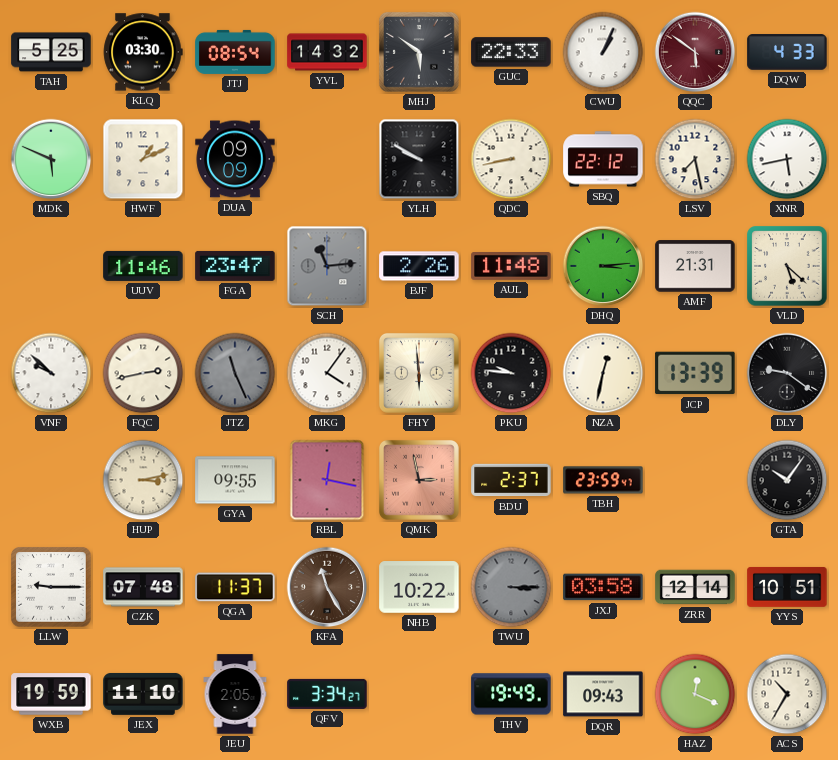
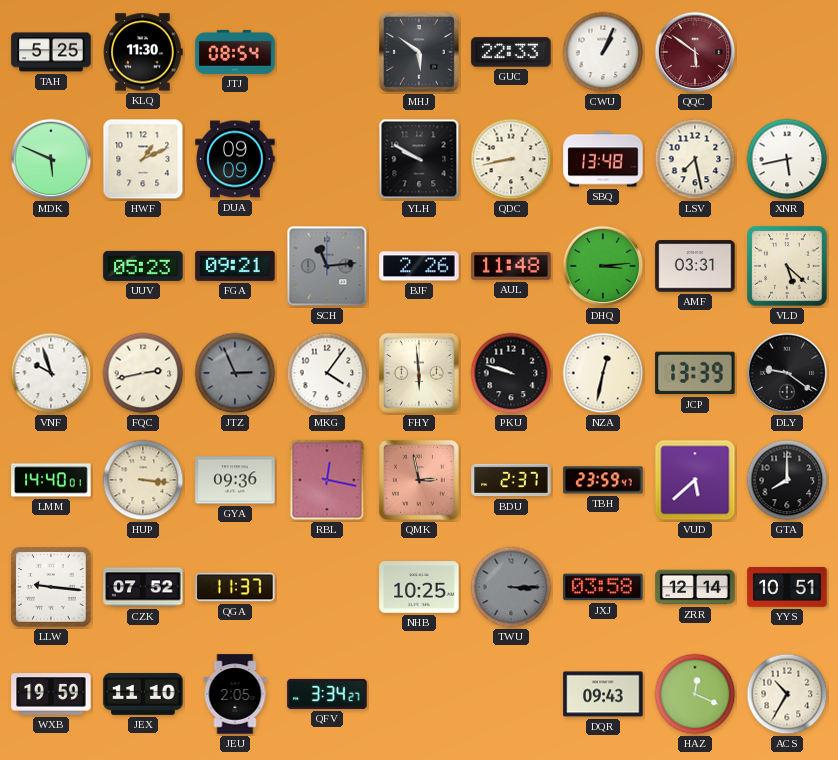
KLQ: 03:30 -> 11:30 (143, 52)
YVL: 14:32 -> none (327, 52)
DQW: 4:33 -> none (787, 52)
SBQ: 22:12 -> 13:48 (603, 159)
UUV: 11:46 -> 05:23 (143, 266)
FGA: 23:47 -> 09:21 (235, 266)
AMF: 21:31 -> 03:31 (695, 266)
VNF: 9:52 -> 9:57 (51, 373)
JTZ: 11:26 -> 2:56 (235, 373)
PKU: 9:46 -> 9:48 (511, 373)
LMM: none -> 14:40 (51, 480)
HUP: 3:13 -> 3:16 (143, 480)
GYA: 09:55 -> 09:36 (235, 480)
VUD: none -> 5:38 (695, 480)
GTA: 10:06 -> 8:00 (787, 480)
LLW: 9:15 -> 9:16 (51, 587)
CZK: 07:48 -> 07:52 (143, 587)
KFA: 11:25 -> none (327, 587)
NHB: 10:22 -> 10:25 (419, 587)
THV: 19:49 -> none (511, 694)
